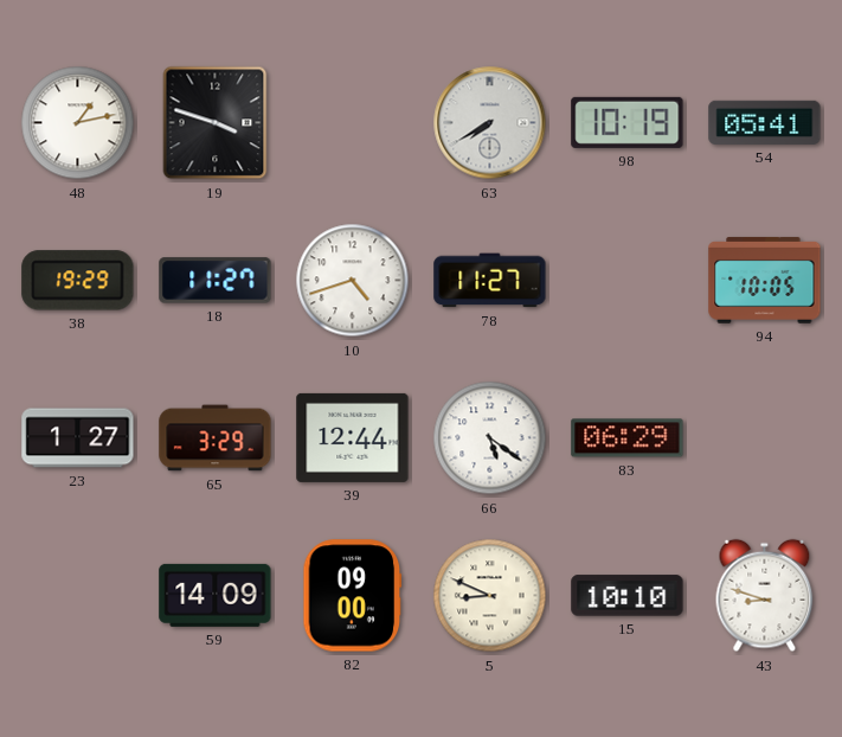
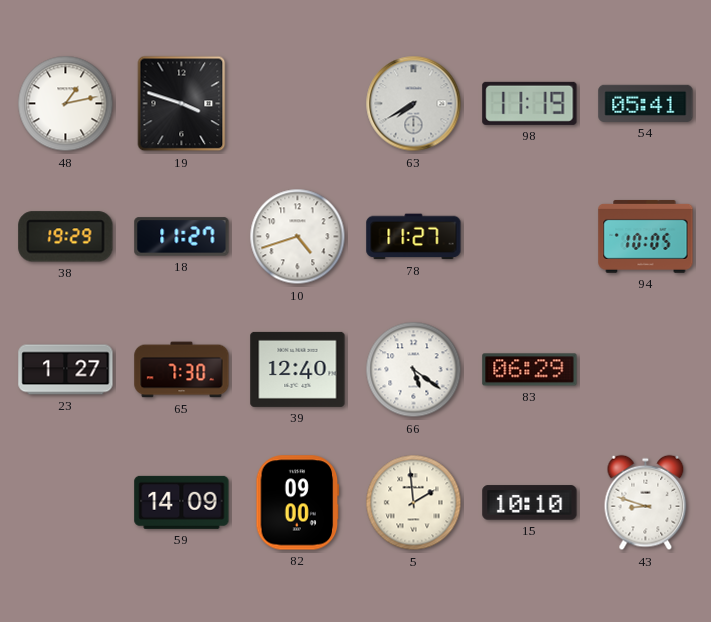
98: 10:19 -> 11:19 (530, 103)
65: 3:29 -> 7:30 (182, 370)
39: 12:44 -> 12:40 (298, 369)
5: 8:49 -> 1:59 (414, 503)
